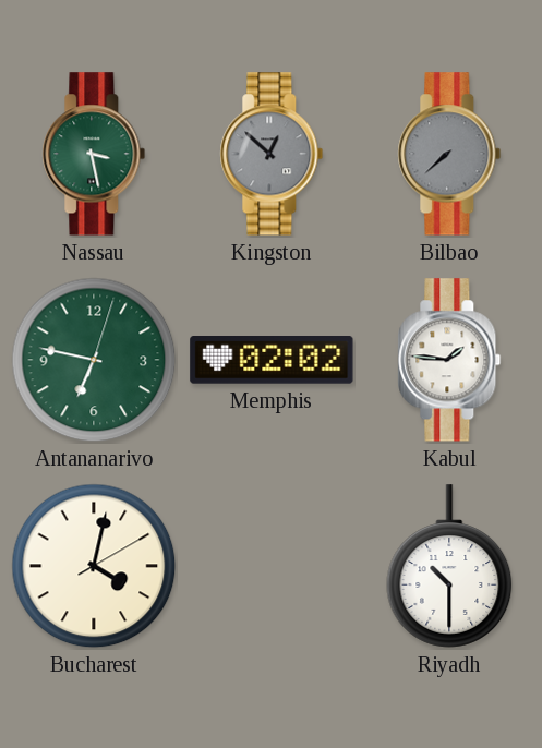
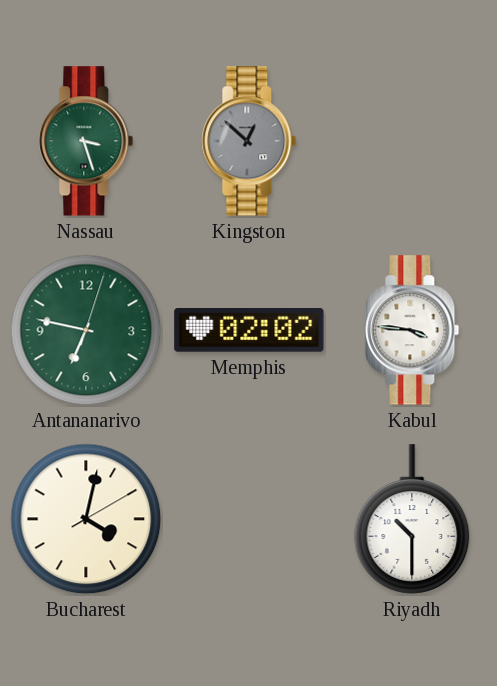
Nassau: 3:28 -> 3:27 (86, 141)
Bilbao: 7:38 -> none (449, 154)
Kabul: 1:46 -> 3:46 (412, 330)
